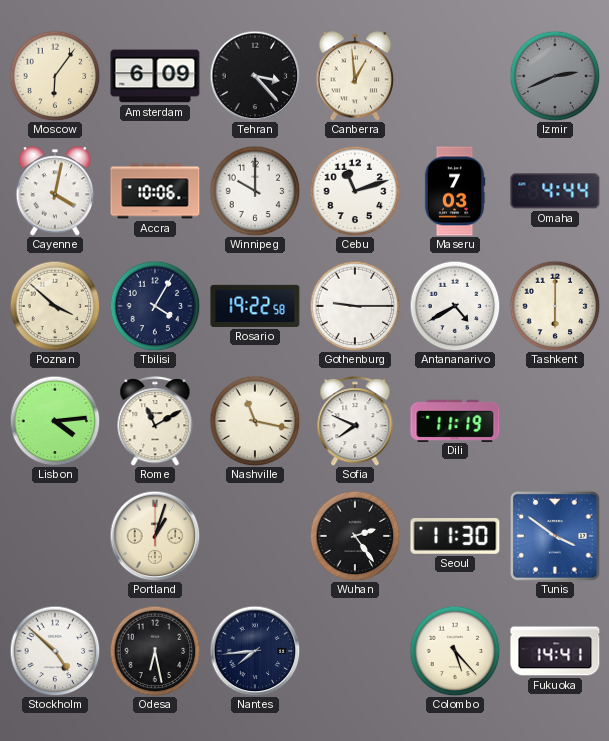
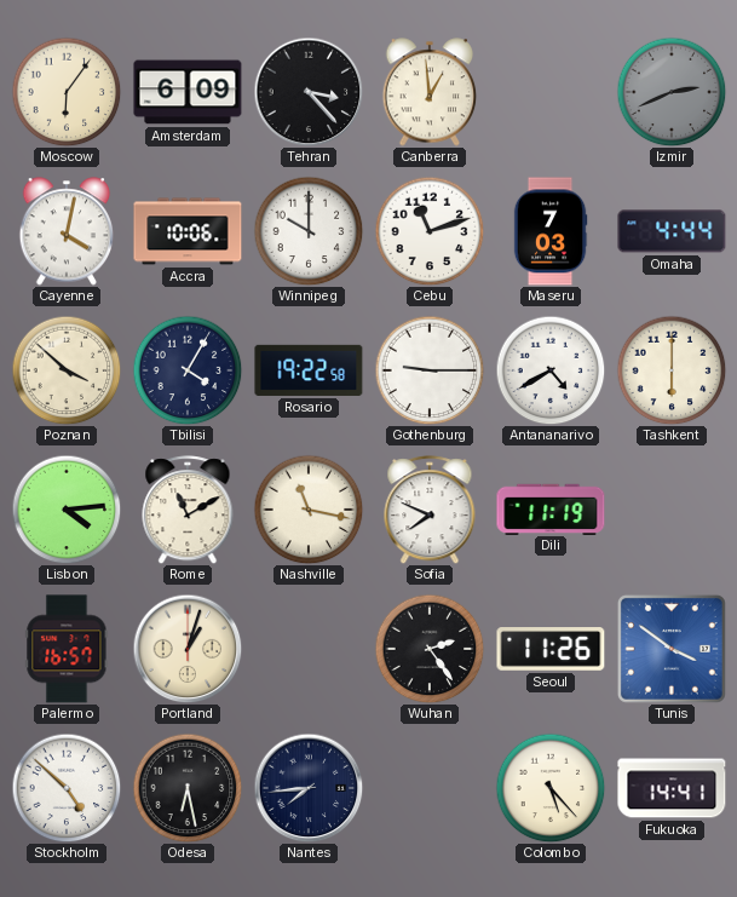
Palermo: none -> 16:57 (67, 649)
Seoul: 11:30 -> 11:26 (551, 649)
